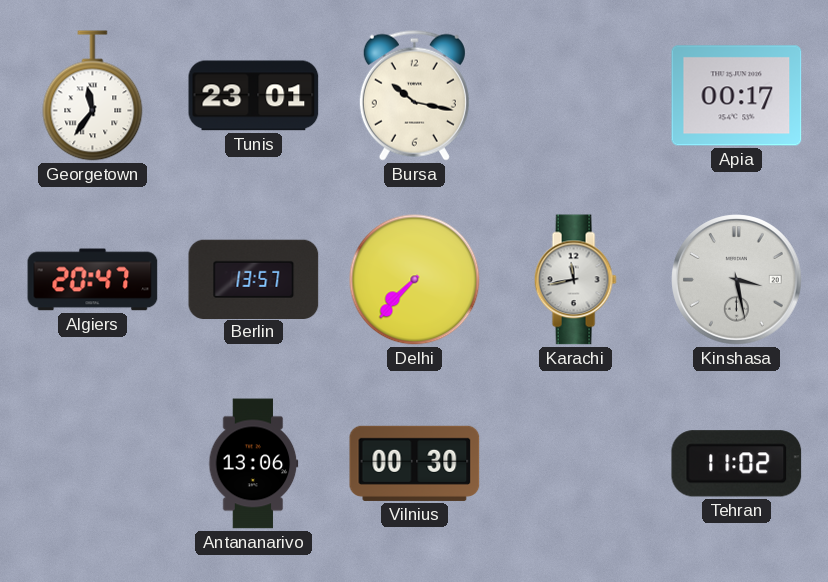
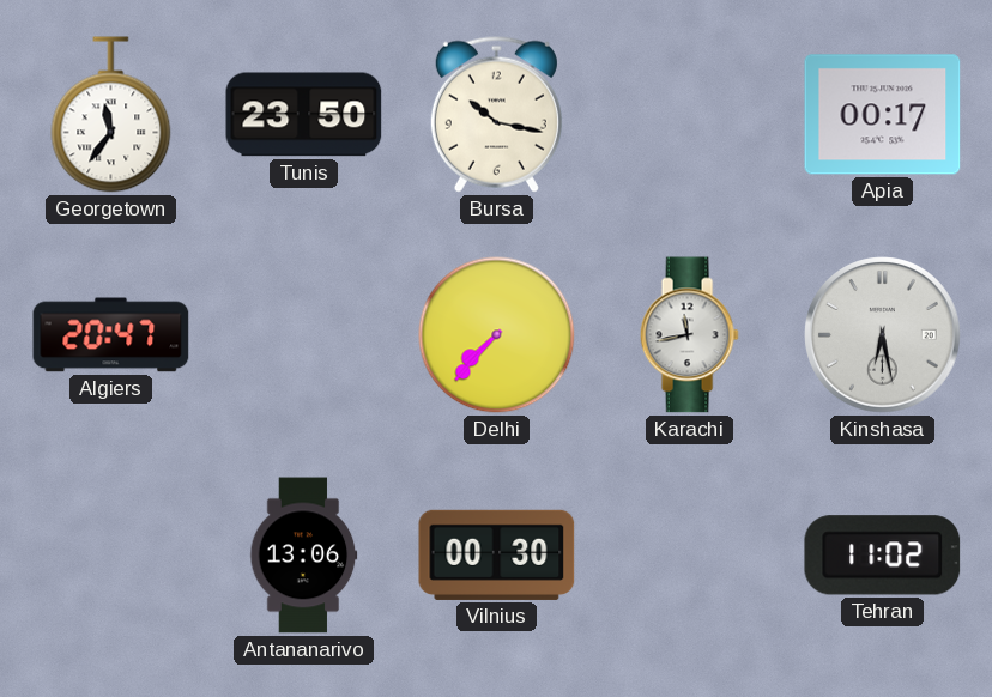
Tunis: 23:01 -> 23:50 (304, 115)
Berlin: 13:57 -> none (254, 279)
Kinshasa: 3:28 -> 6:28 (883, 335)
